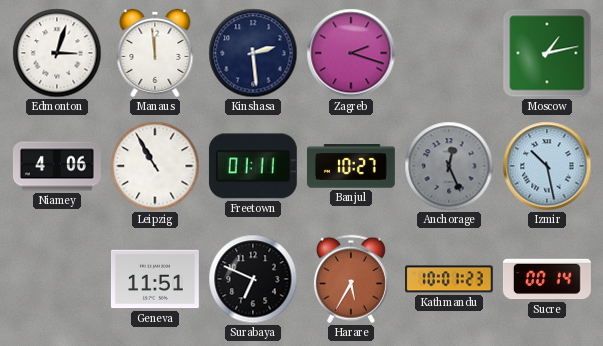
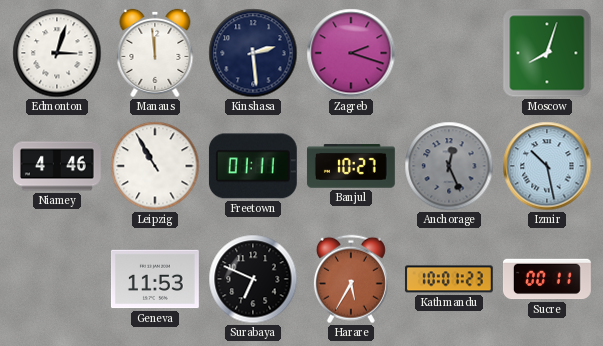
Moscow: 1:13 -> 8:03 (547, 53)
Niamey: 4:06 -> 4:46 (57, 166)
Geneva: 11:51 -> 11:53 (155, 279)
Sucre: 00:14 -> 00:11 (547, 279)
